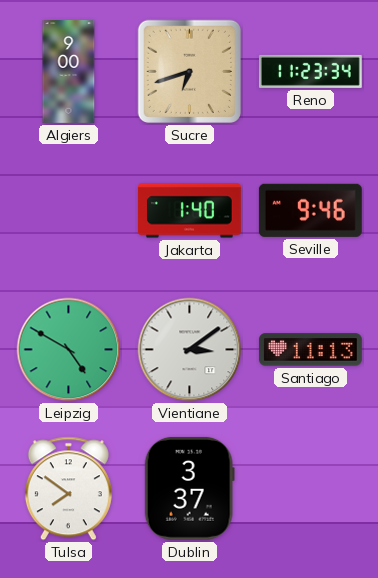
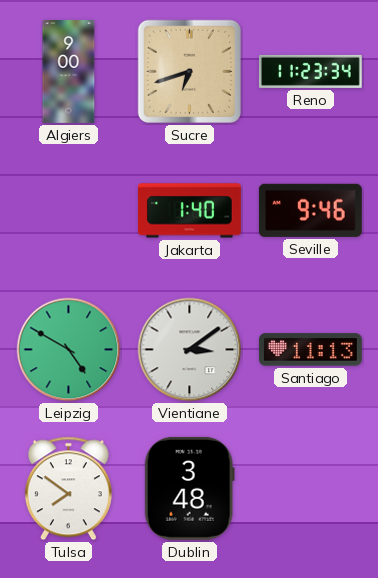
Dublin: 3:37 -> 3:48 (189, 488)
